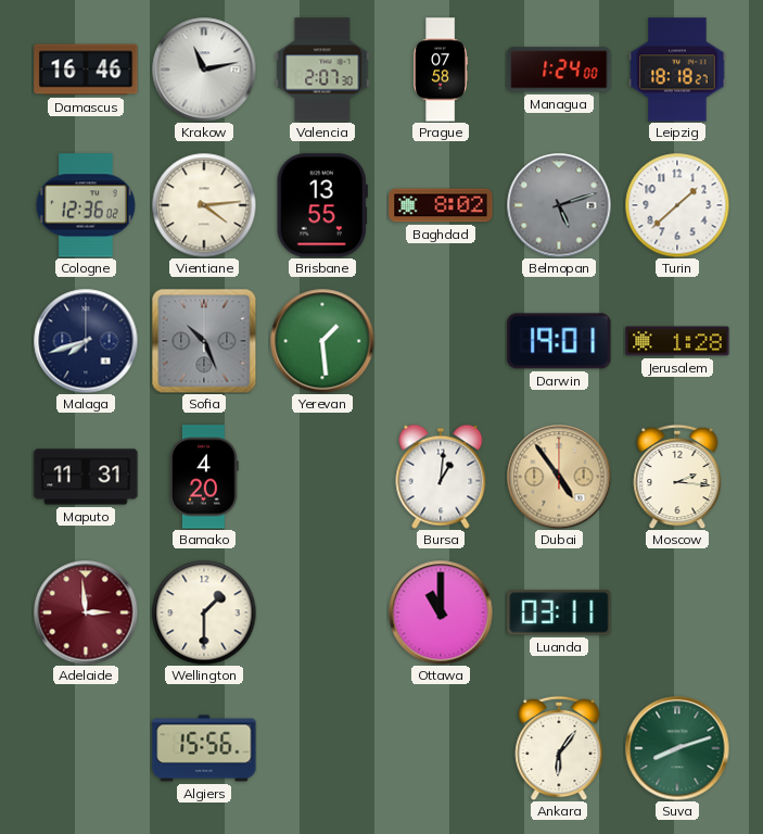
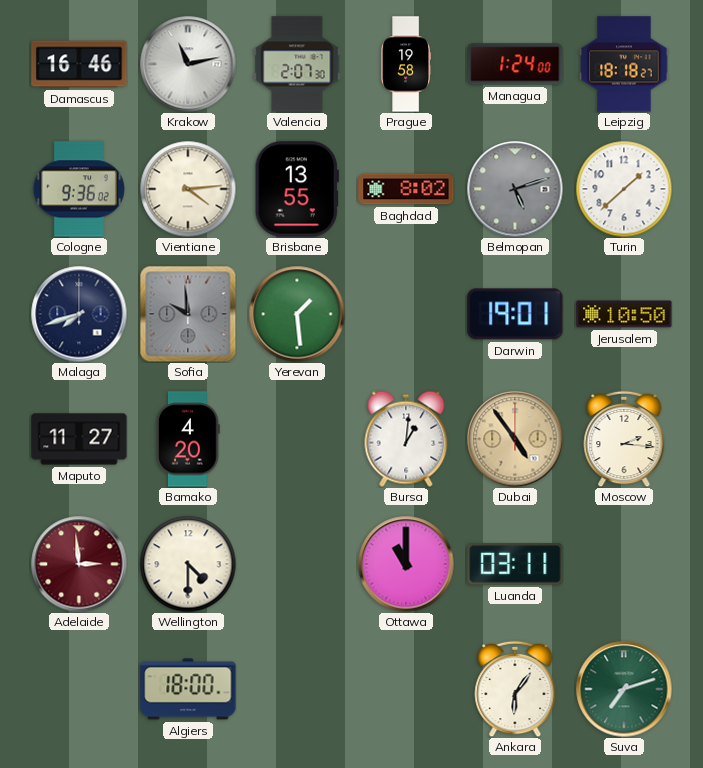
Prague: 07:58 -> 19:58 (406, 64)
Cologne: 12:36 -> 9:36 (79, 189)
Sofia: 10:26 -> 9:59 (188, 314)
Jerusalem: 1:28 -> 10:50 (624, 314)
Maputo: 11:31 -> 11:27 (79, 439)
Wellington: 1:30 -> 4:30 (188, 564)
Algiers: 15:56 -> 18:00 (188, 689)
Suva: 8:12 -> 7:12 (624, 689)
